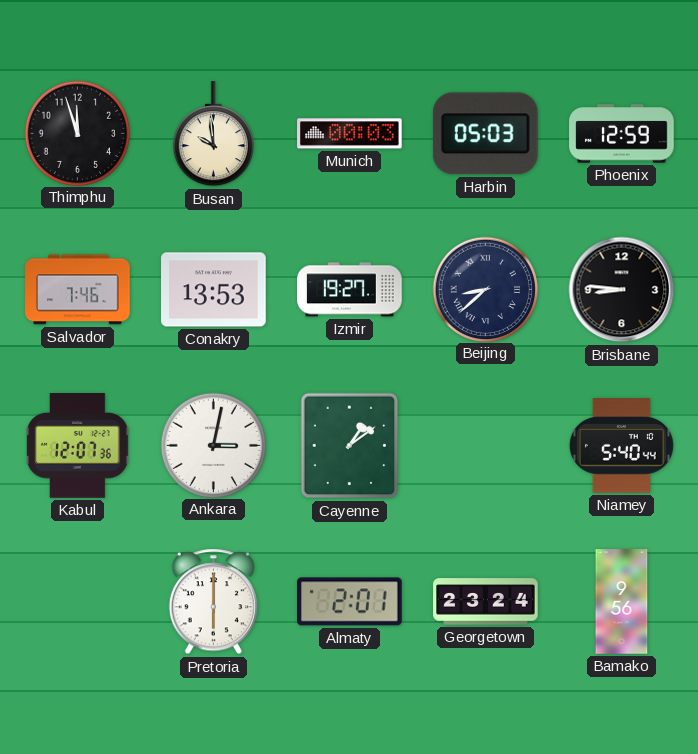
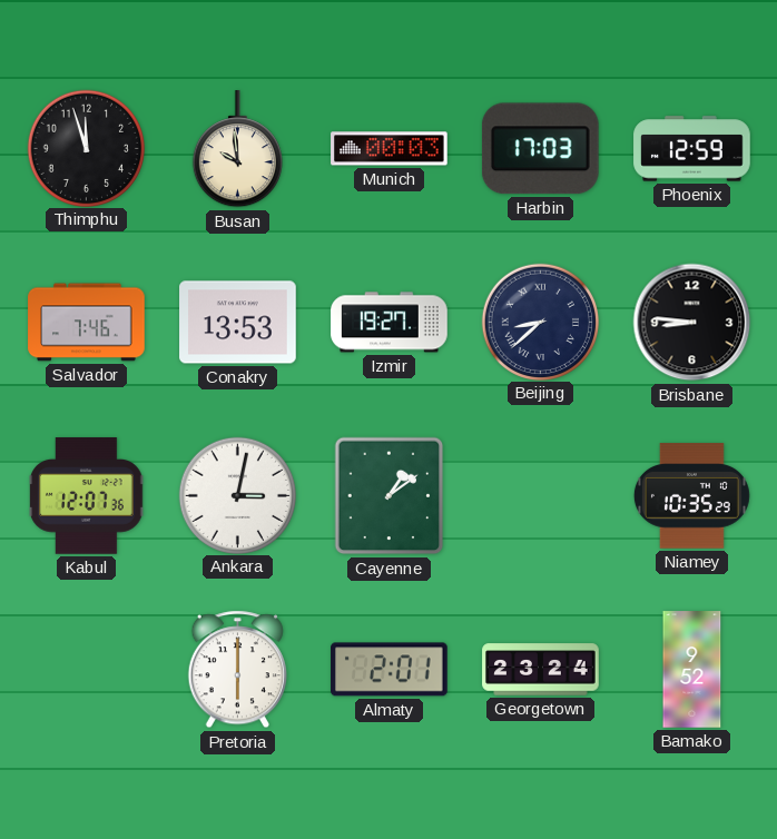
Harbin: 05:03 -> 17:03 (540, 149)
Niamey: 5:40 -> 10:35 (691, 496)
Bamako: 9:56 -> 9:52 (692, 670)
